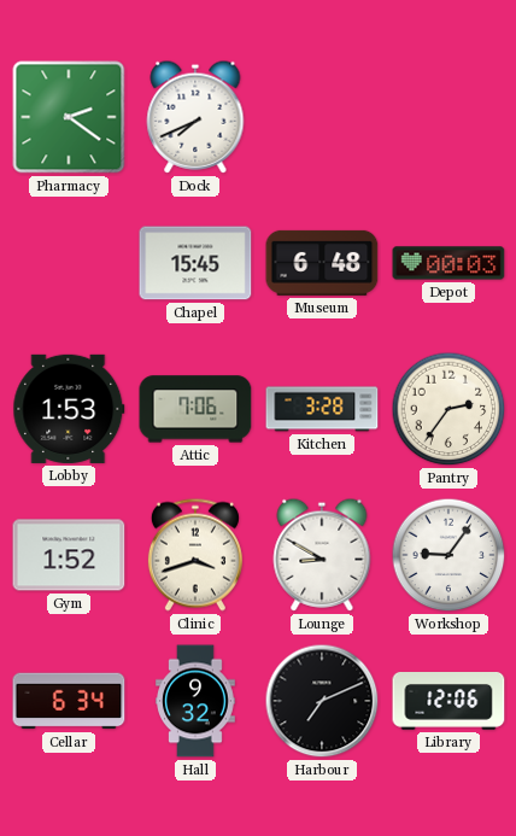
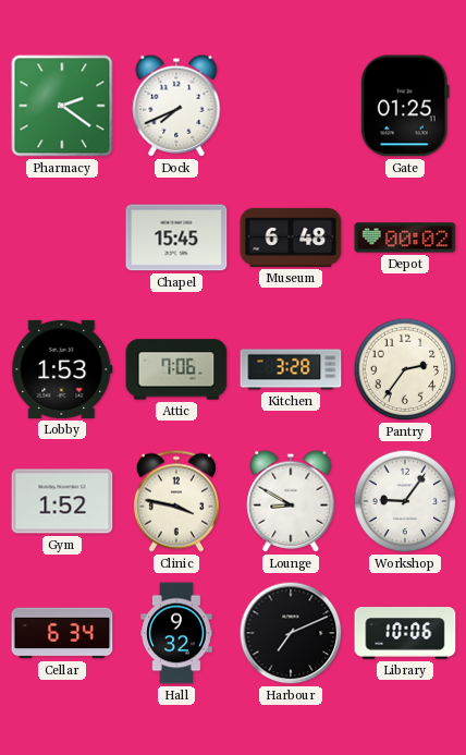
Gate: none -> 01:25 (405, 106)
Depot: 00:03 -> 00:02 (405, 238)
Clinic: 3:42 -> 3:47 (176, 501)
Library: 12:06 -> 10:06 (405, 634)
